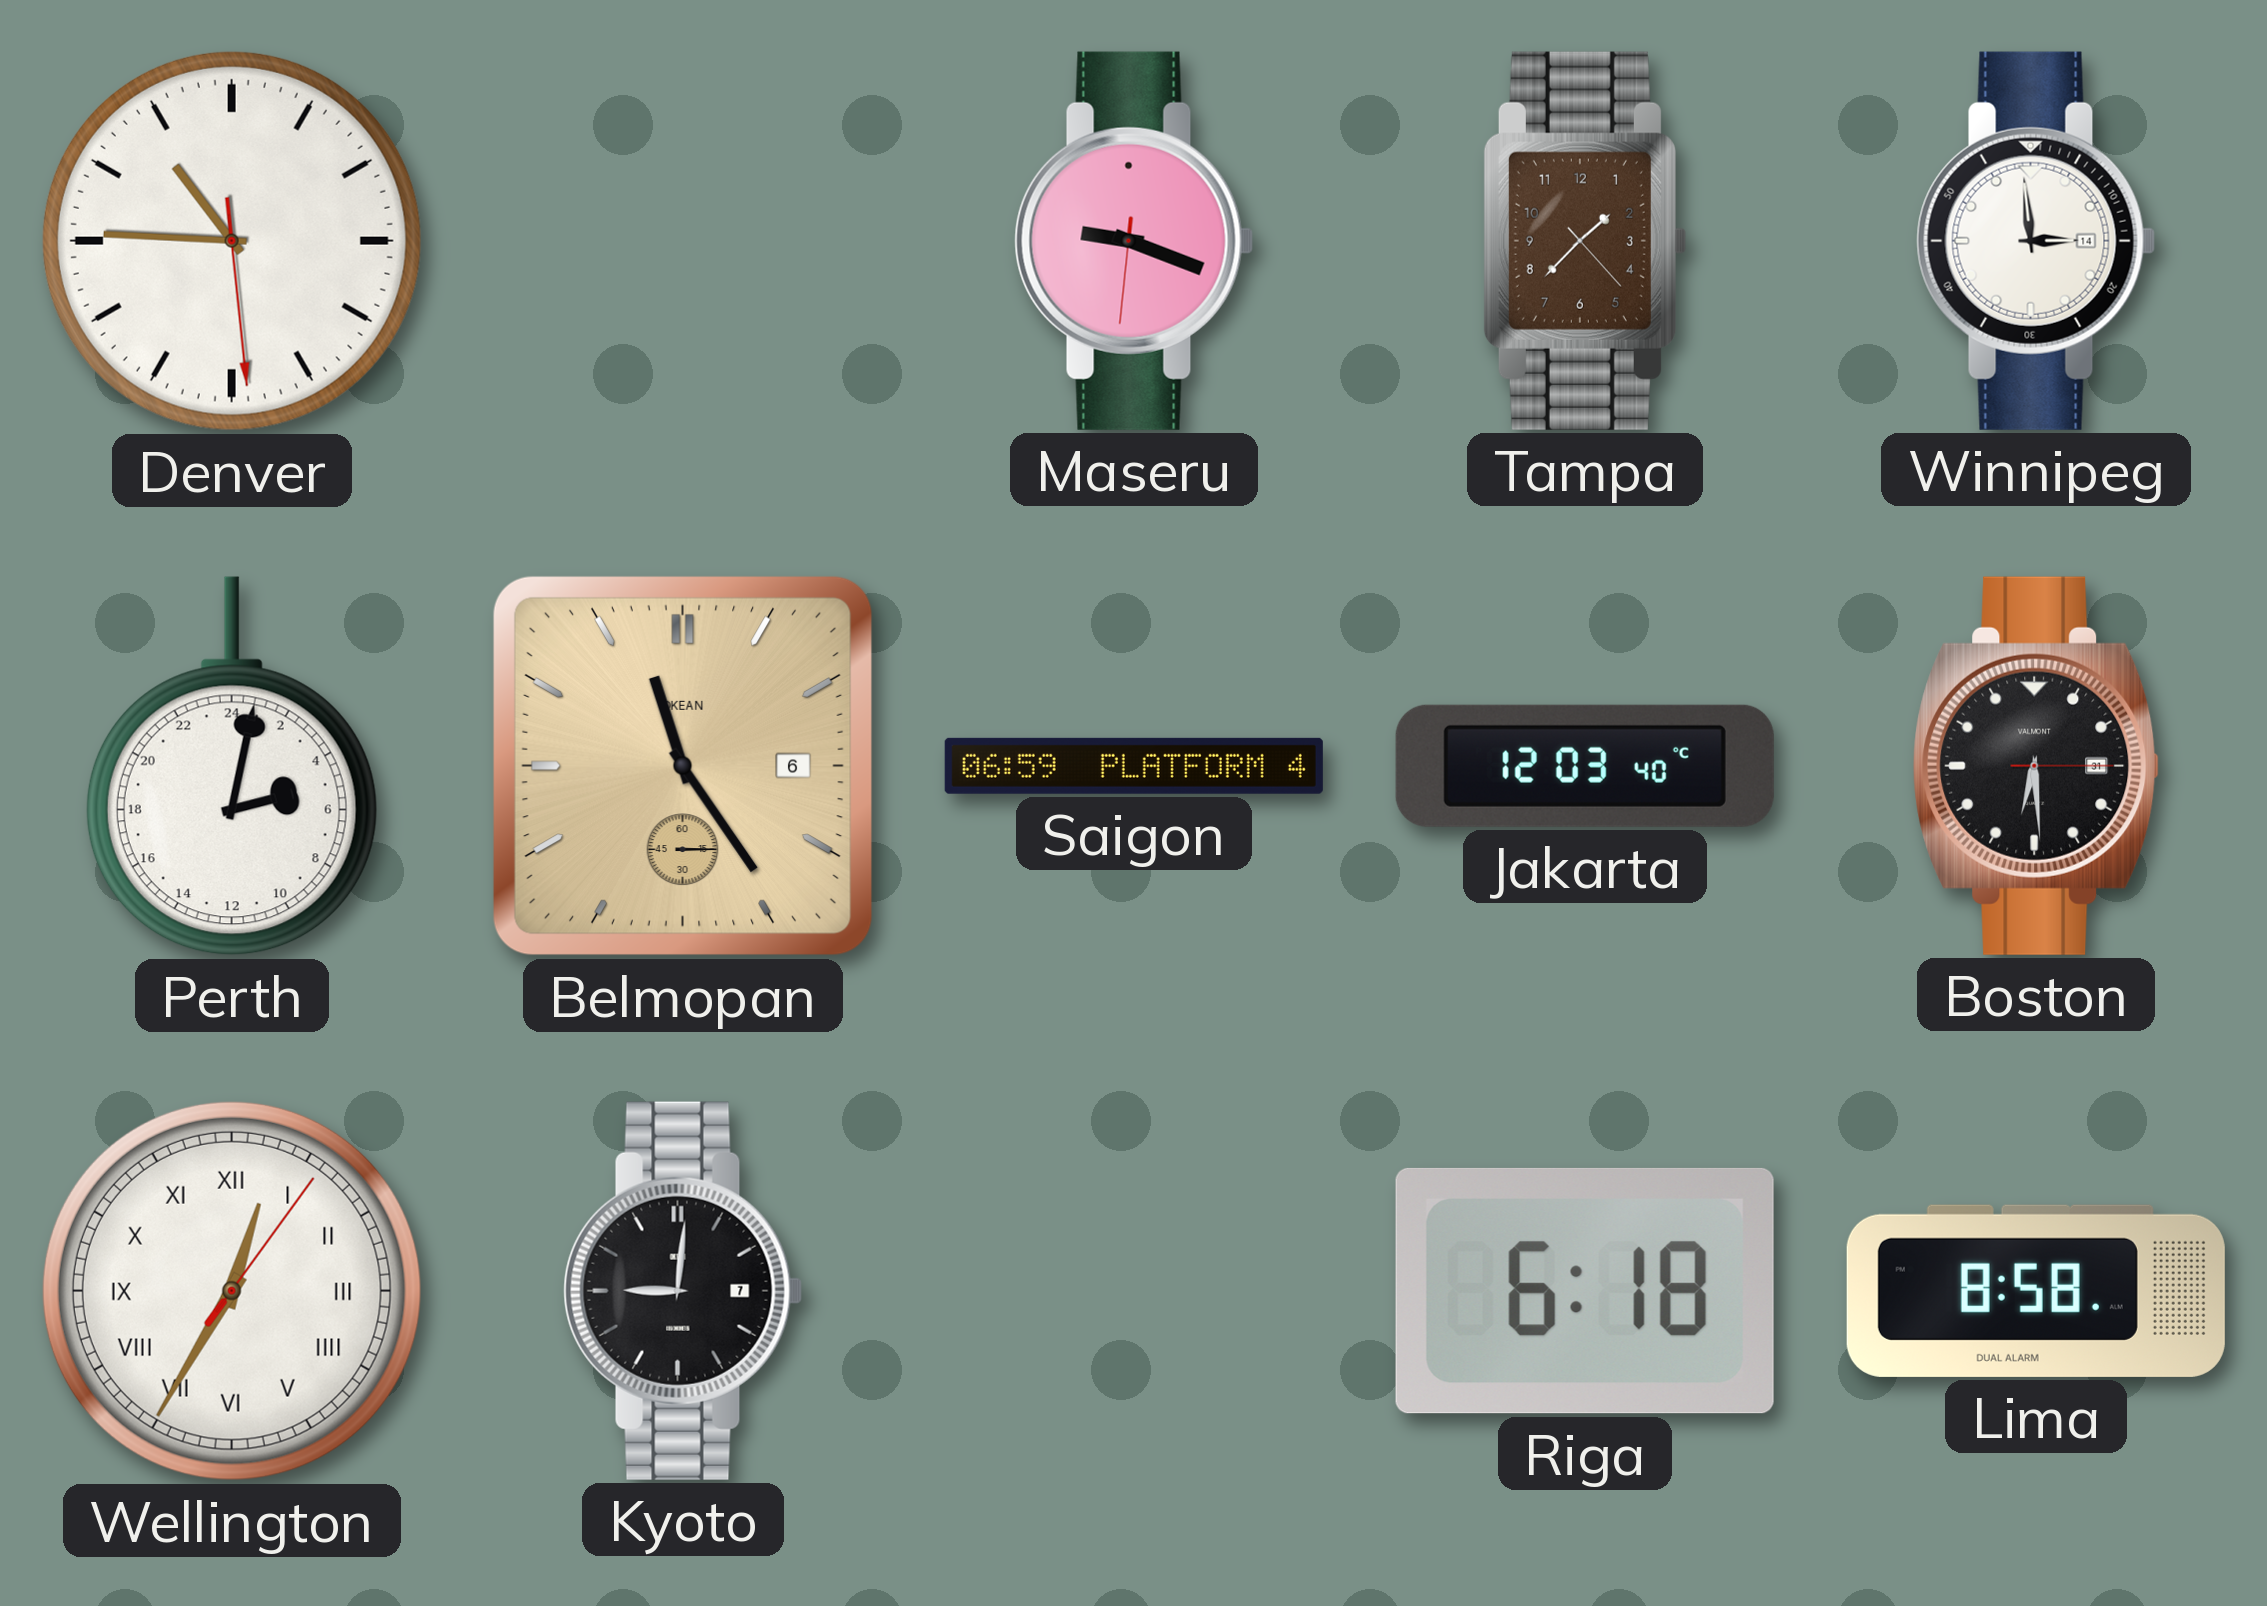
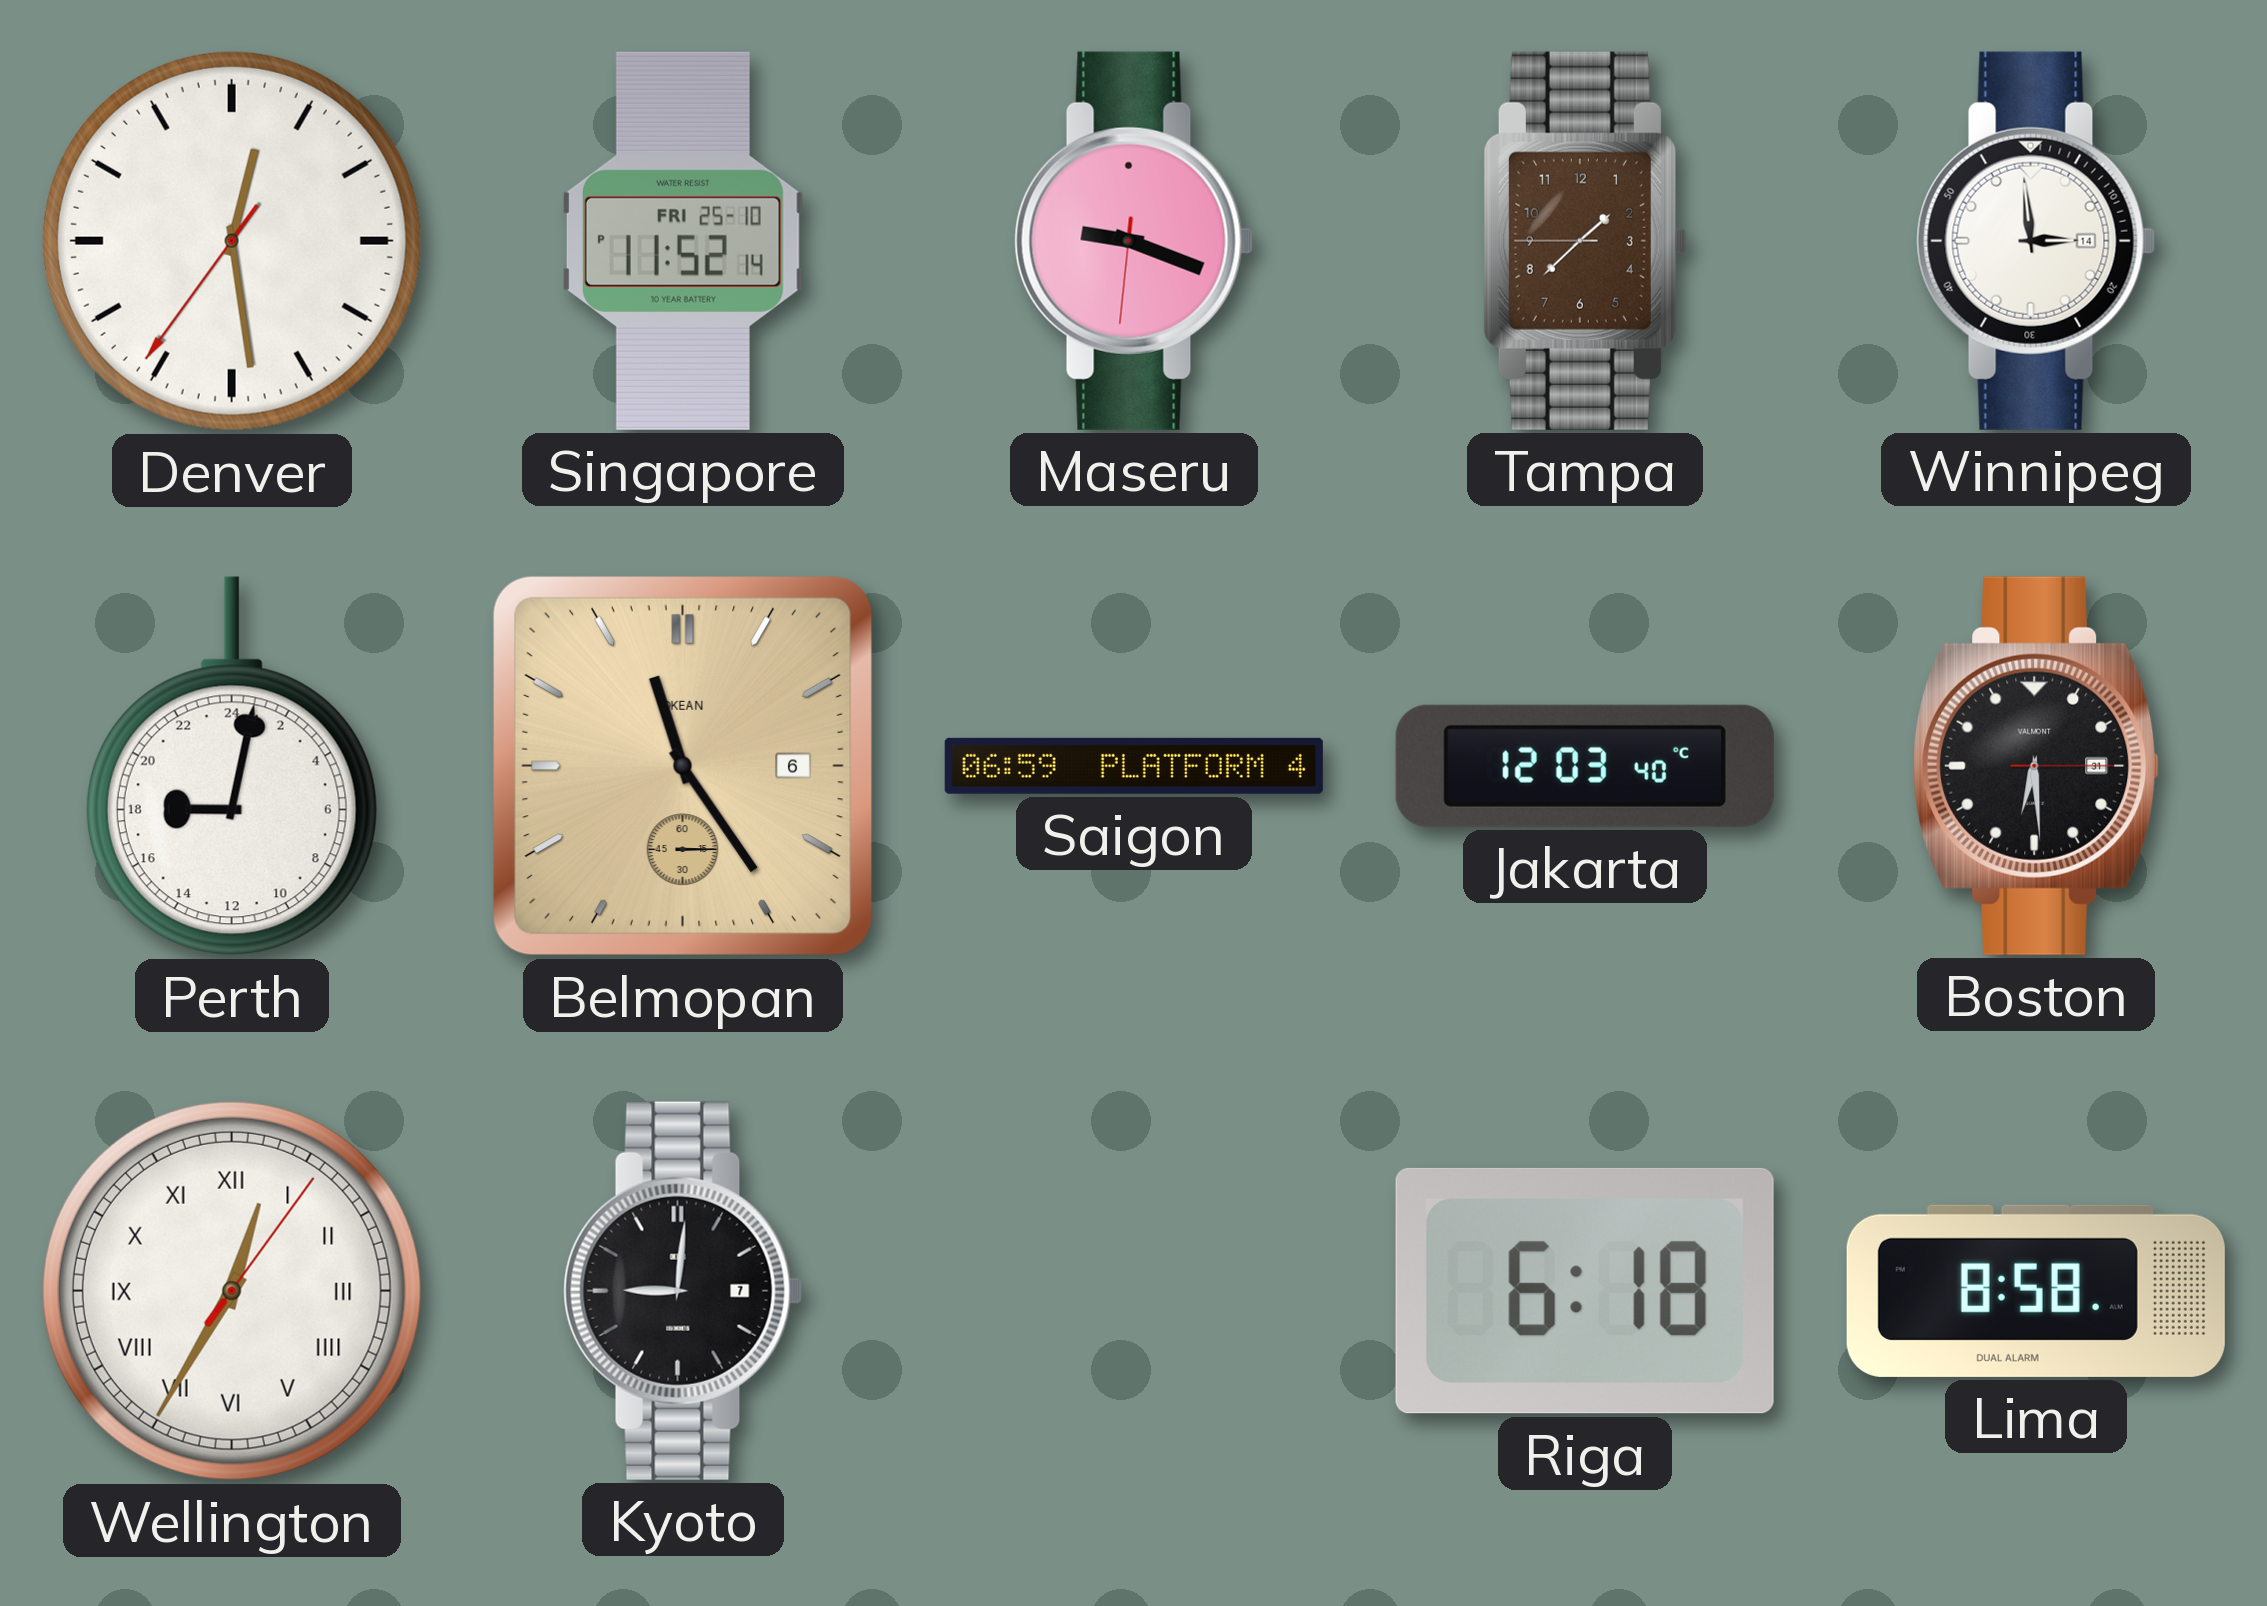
Denver: 10:45 -> 12:28 (232, 241)
Singapore: none -> 11:52 (683, 241)
Tampa: 1:37:23 -> 1:37:45 (1585, 241)
Perth: 5:02 -> 18:02 (232, 766)
